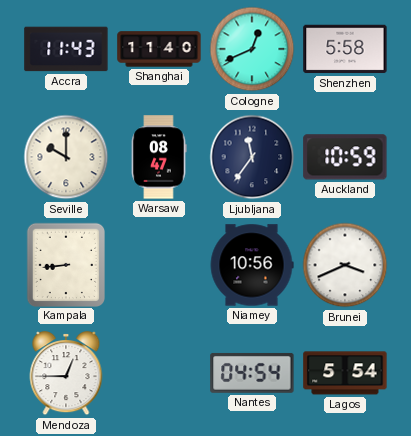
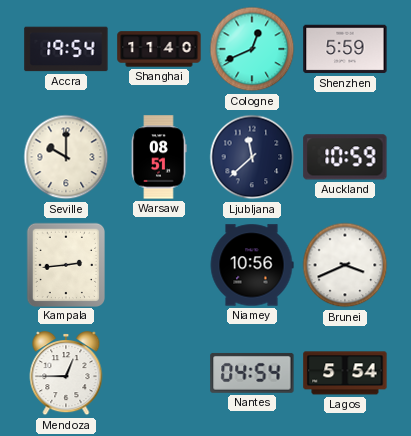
Accra: 11:43 -> 19:54 (66, 49)
Shenzhen: 5:58 -> 5:59 (345, 49)
Warsaw: 08:47 -> 08:51 (159, 157)
Ljubljana: 11:36 -> 11:38 (252, 157)
Kampala: 8:44 -> 2:44 (65, 264)
